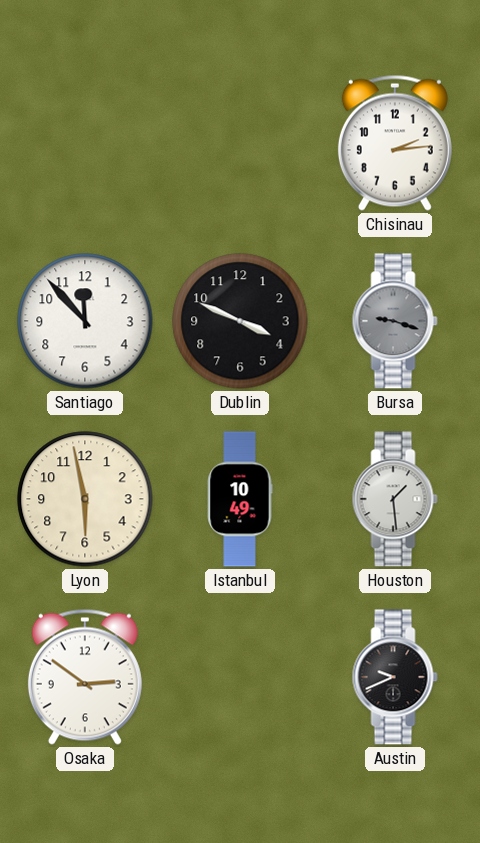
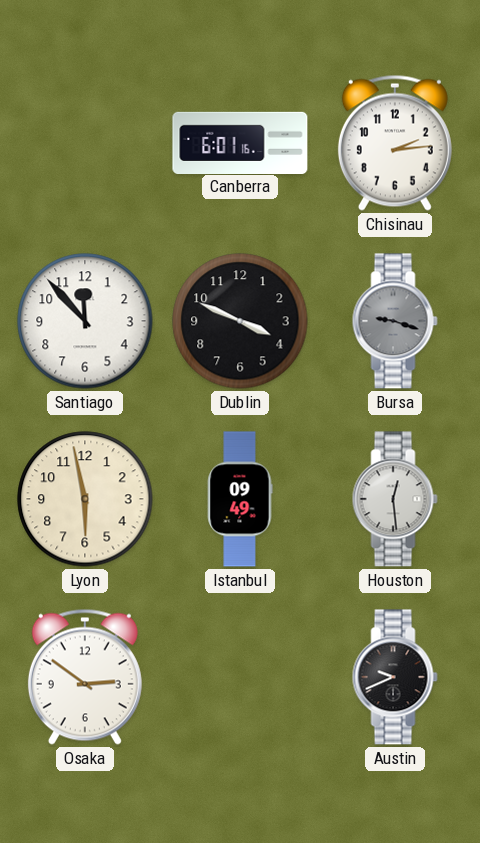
Canberra: none -> 6:01 (240, 142)
Istanbul: 10:49 -> 09:49 (240, 499)
Houston: 1:29 -> 12:29 (395, 499)
